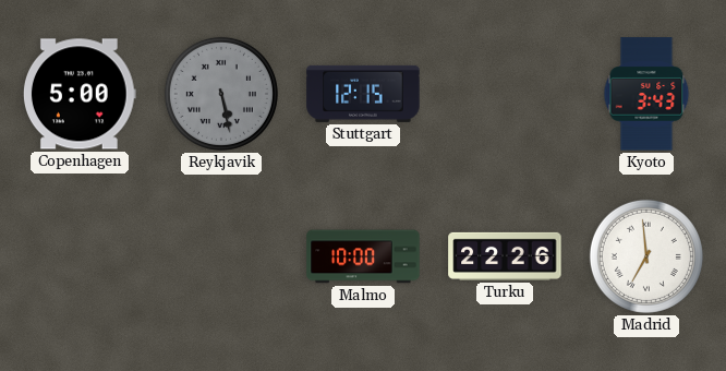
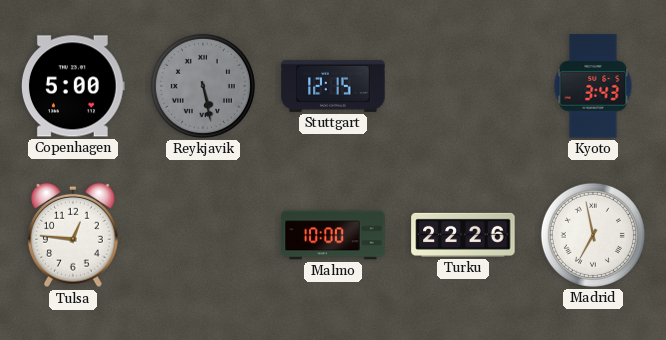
Tulsa: none -> 12:46 (74, 235)
Madrid: 6:59 -> 6:58 (593, 235)
